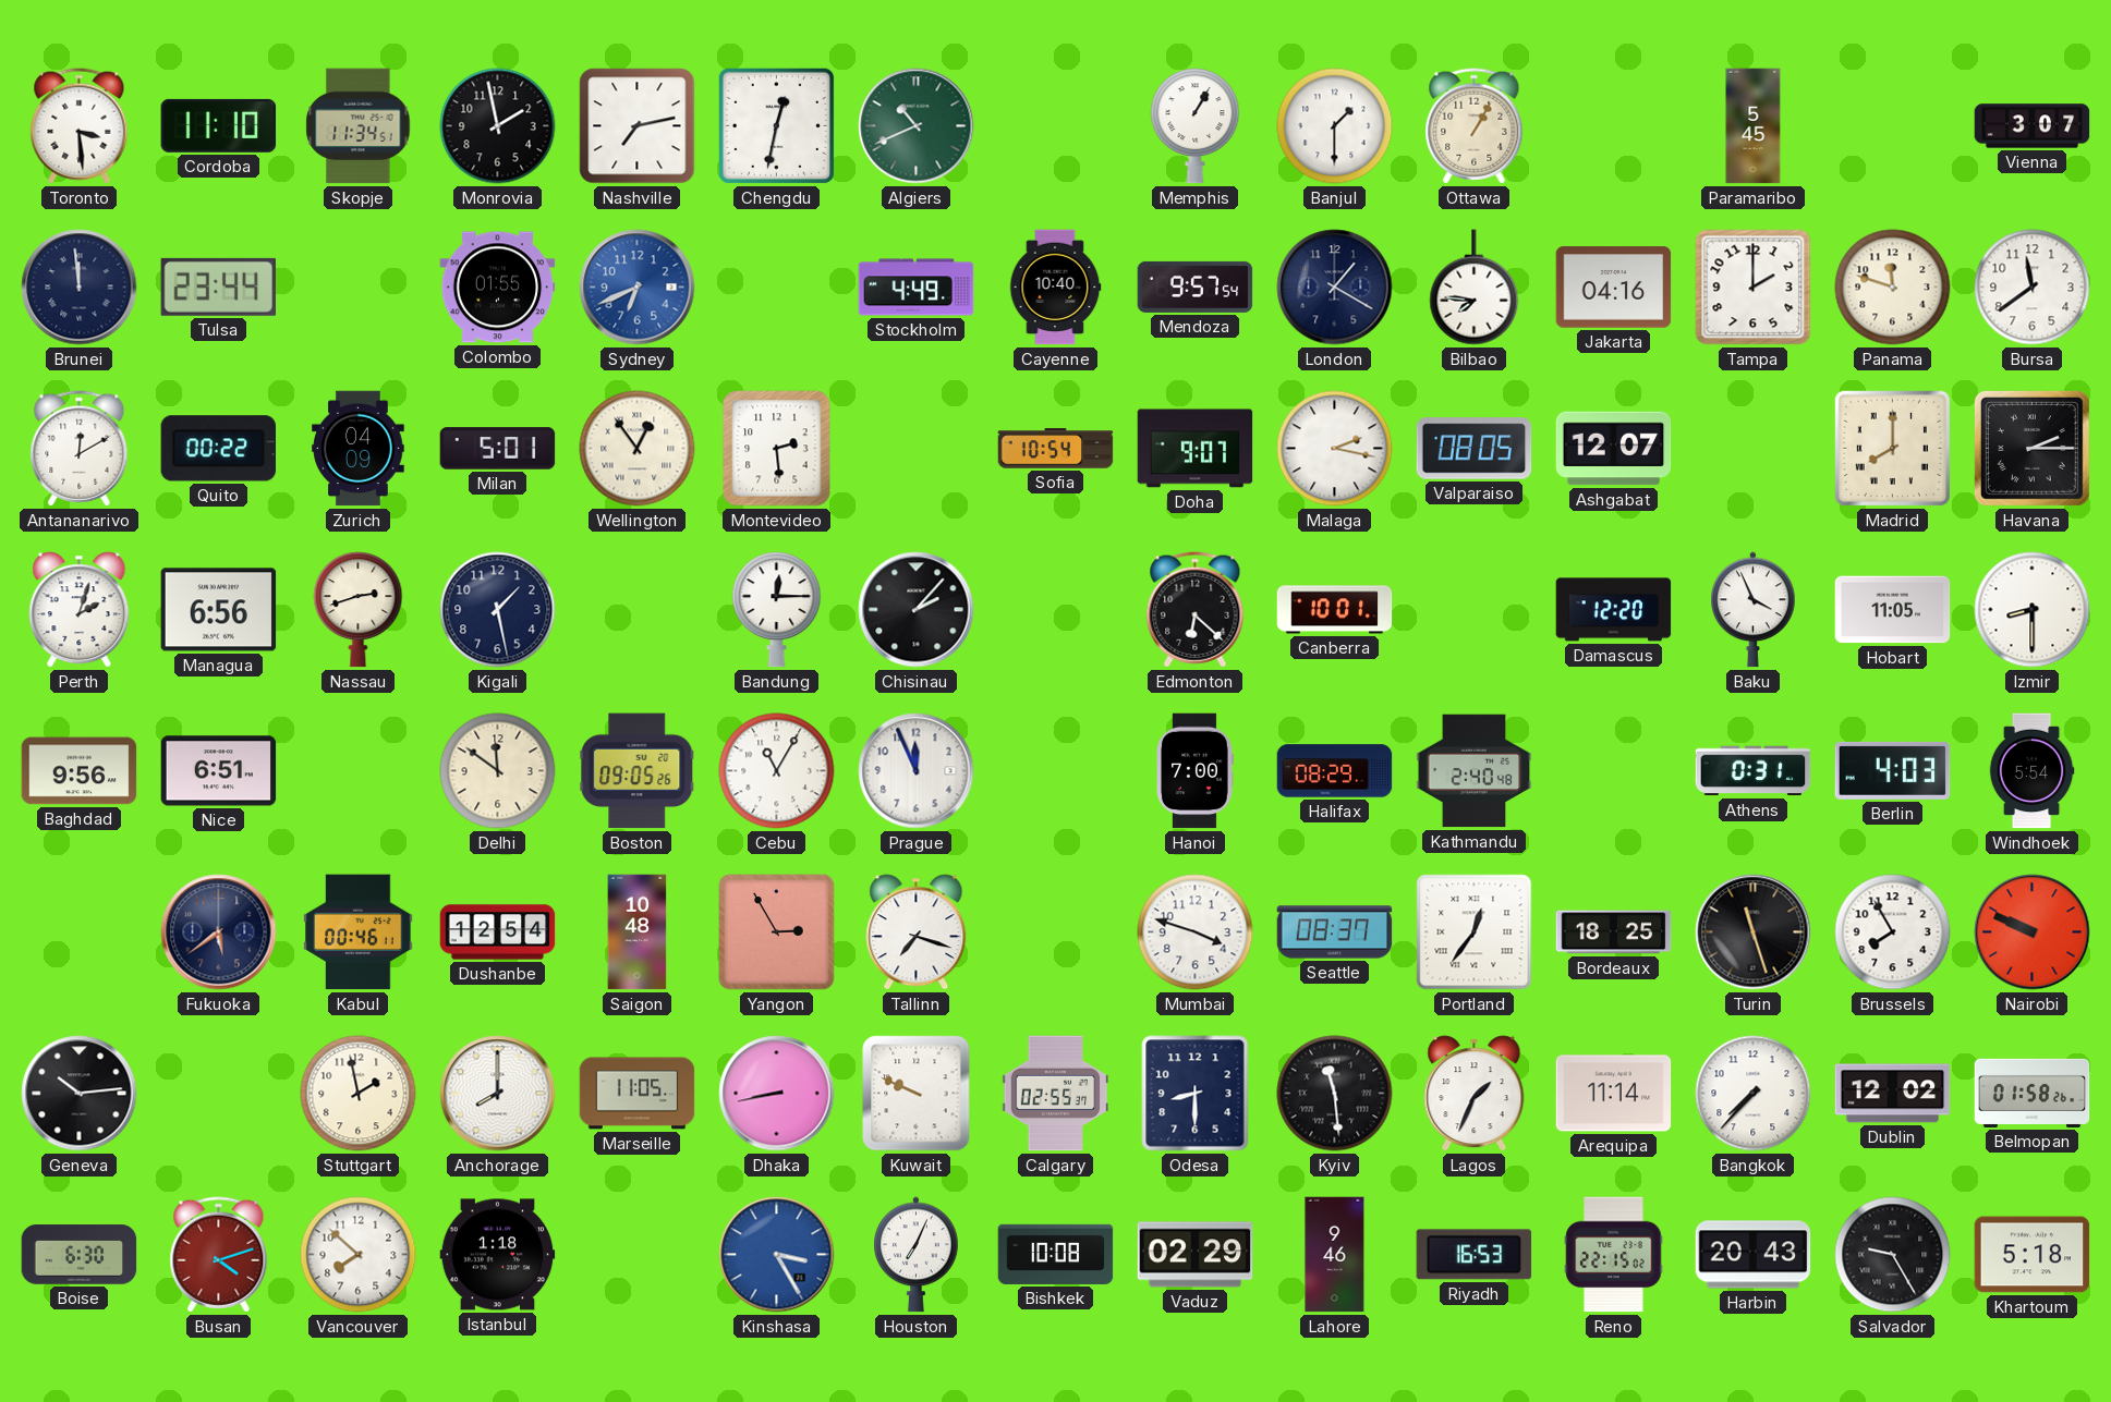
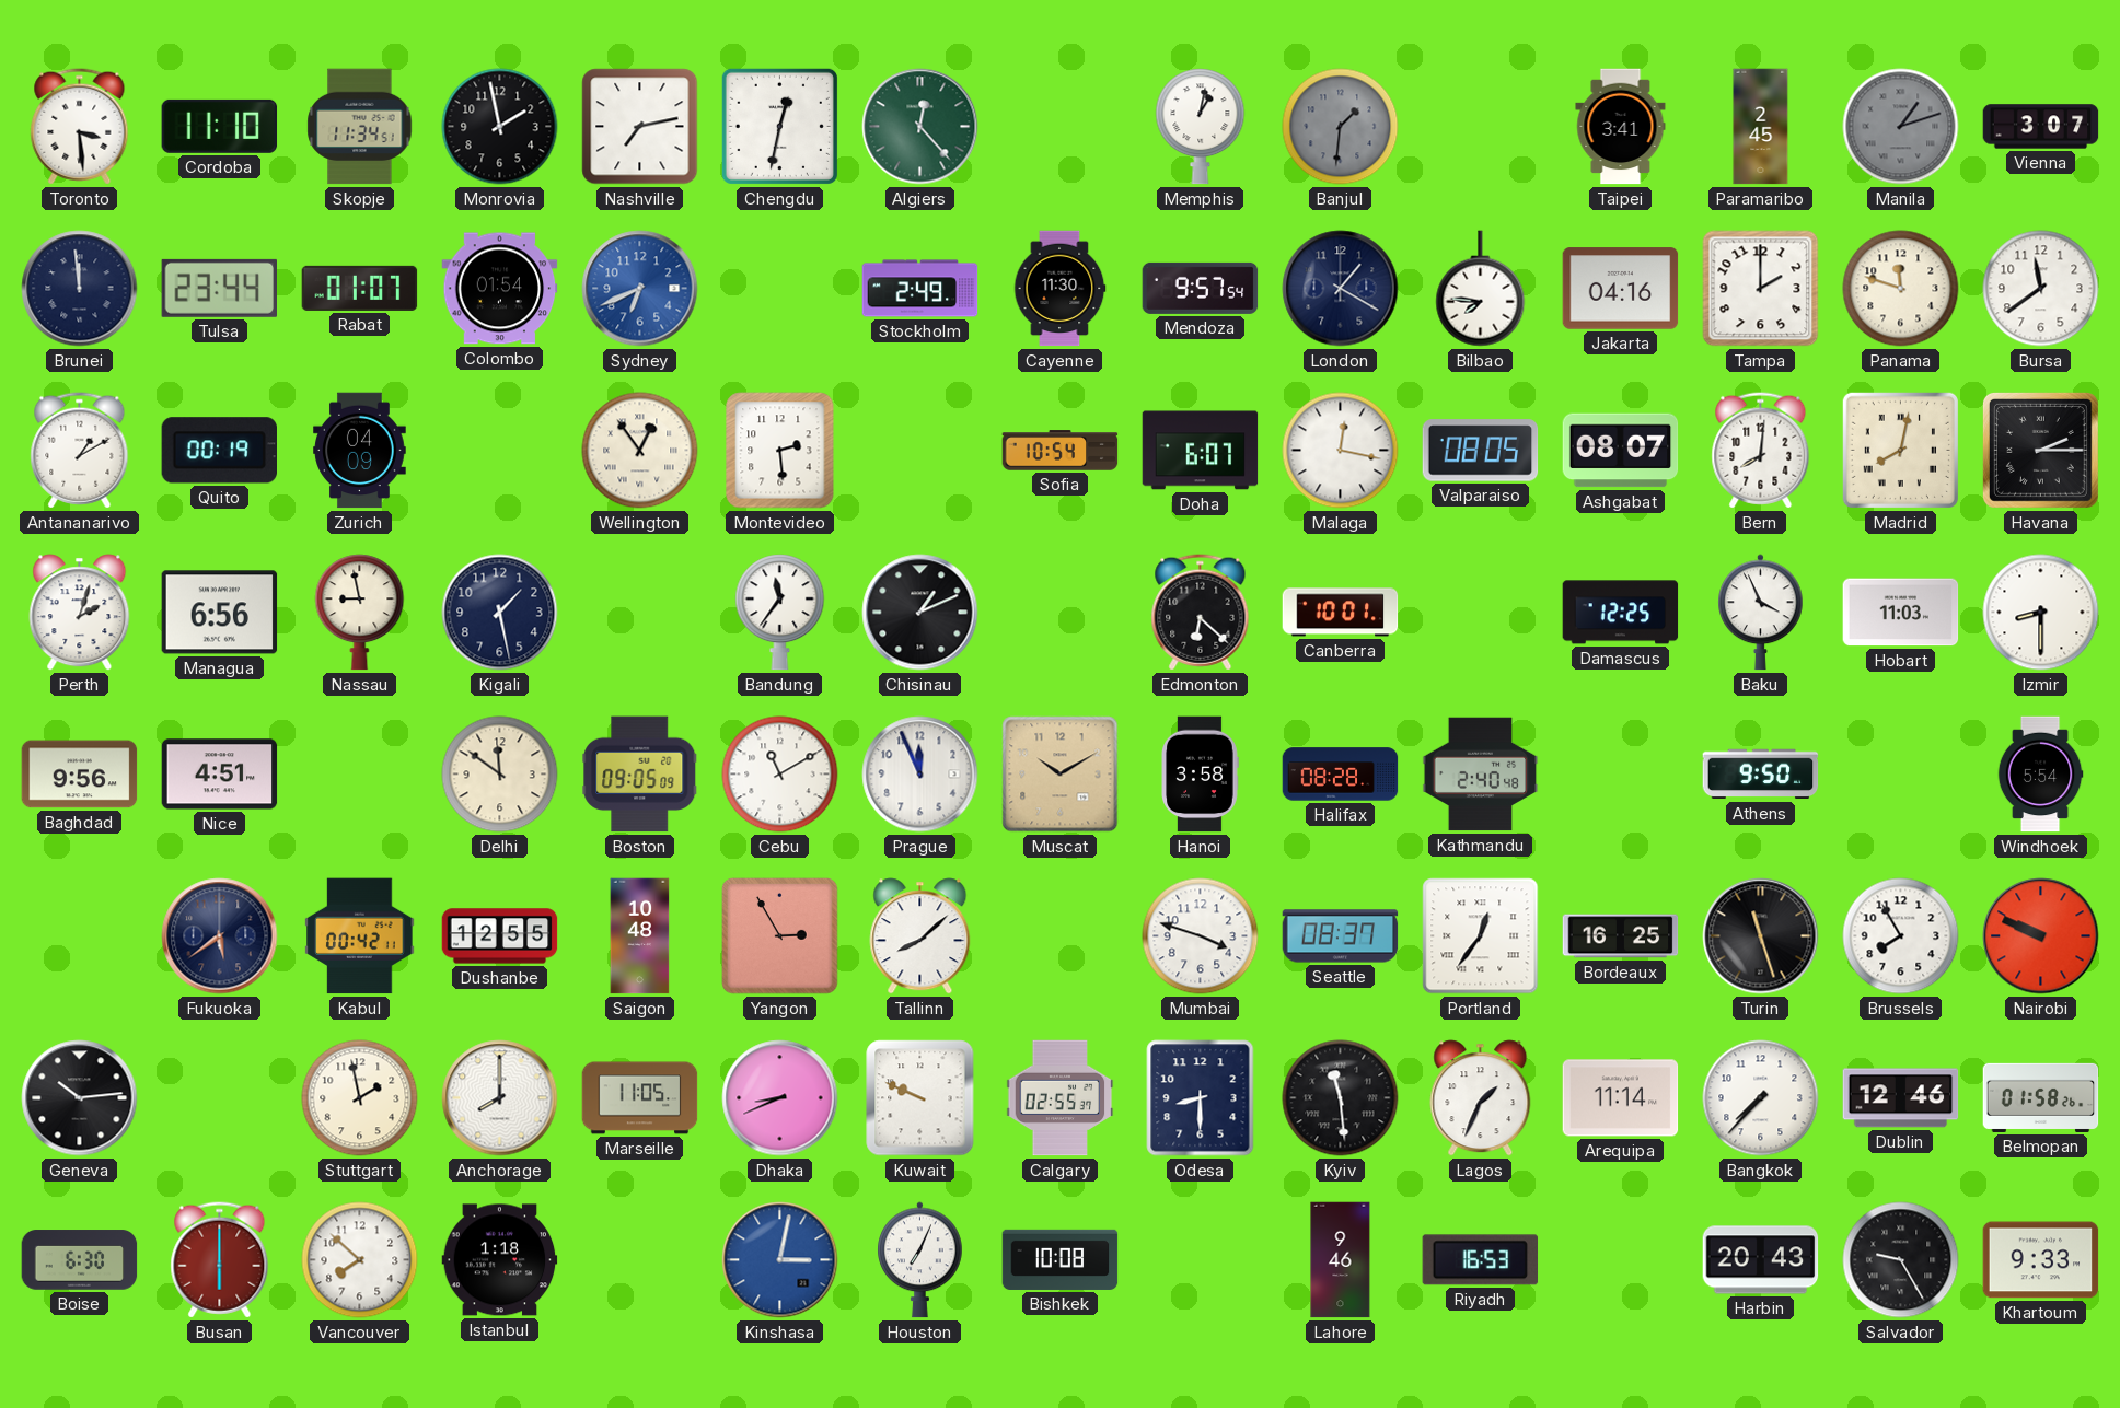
Algiers: 10:41 -> 12:23 (920, 127)
Memphis: 1:05 -> 1:02 (1201, 127)
Banjul: 1:30 -> 1:31 (1341, 127)
Banjul dial: white -> grey (1341, 127)
Ottawa: 1:05 -> none (1475, 126)
Taipei: none -> 3:41 (1621, 127)
Paramaribo: 5:45 -> 2:45 (1761, 127)
Manila: none -> 1:12 (1901, 127)
Rabat: none -> 01:07 (360, 288)
Colombo: 01:55 -> 01:54 (500, 289)
Stockholm: 4:49 -> 2:49 (920, 289)
Cayenne: 10:40 -> 11:30 (1059, 289)
Antananarivo: 12:10 -> 1:10 (80, 451)
Quito: 00:22 -> 00:19 (219, 451)
Milan: 5:01 -> none (498, 449)
Doha: 9:07 -> 6:07 (1201, 451)
Malaga: 2:17 -> 12:17 (1341, 451)
Ashgabat: 12:07 -> 08:07 (1621, 451)
Bern: none -> 8:01 (1761, 451)
Madrid: 8:00 -> 8:02 (1900, 450)
Nassau: 2:42 -> 8:58 (360, 613)
Bandung: 12:15 -> 11:36 (780, 613)
Chisinau: 2:07 -> 1:11 (920, 613)
Damascus: 12:20 -> 12:25 (1621, 613)
Hobart: 11:05 -> 11:03 (1901, 613)
Nice: 6:51 -> 4:51 (220, 775)
Boston: 09:05:26 -> 09:05:09 (640, 775)
Cebu: 11:05 -> 11:10 (780, 775)
Muscat: none -> 10:10 (1061, 775)
Hanoi: 7:00 -> 3:58 (1200, 775)
Halifax: 08:29 -> 08:28 (1341, 775)
Athens: 0:31 -> 9:50 (1761, 775)
Berlin: 4:03 -> none (1893, 770)
Kabul: 00:46 -> 00:42 (360, 936)
Dushanbe: 12:54 -> 12:55 (500, 936)
Tallinn: 7:18 -> 8:08 (920, 936)
Bordeaux: 18:25 -> 16:25 (1621, 936)
Dhaka: 8:43 -> 8:41 (780, 1098)
Dublin: 12:02 -> 12:46 (1901, 1098)
Busan: 4:12 -> 6:00 (220, 1260)
Kinshasa: 3:25 -> 3:02 (780, 1260)
Vaduz: 02:29 -> none (1196, 1255)
Reno: 22:15 -> none (1614, 1255)
Khartoum: 5:18 -> 9:33 (2041, 1260)
